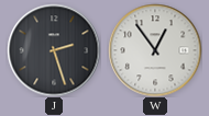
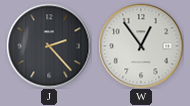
J: 2:27 -> 2:23 (49, 46)
